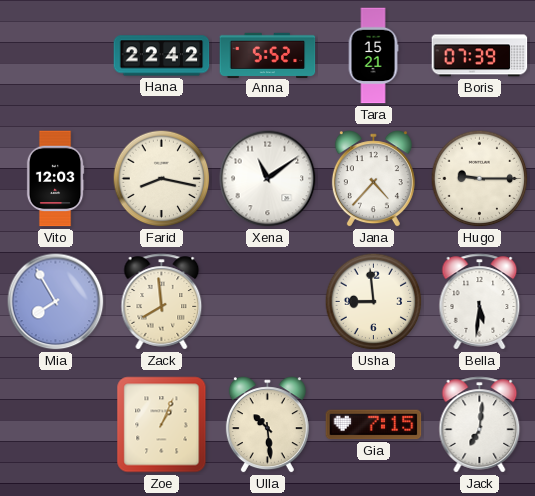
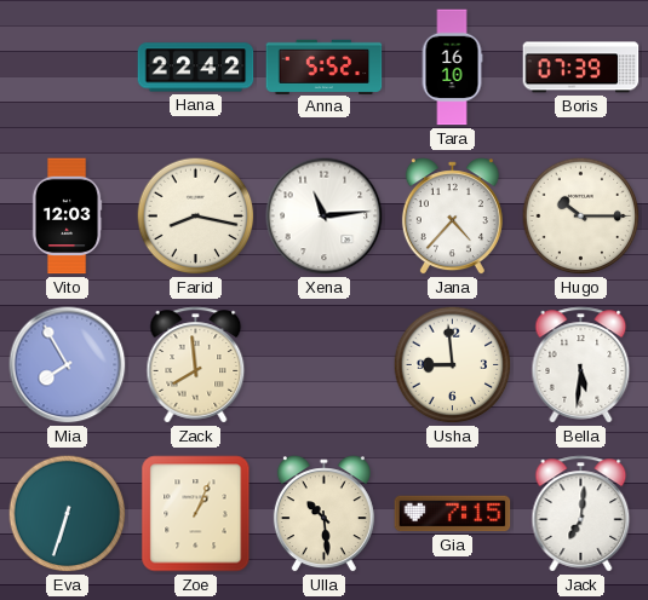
Tara: 15:21 -> 16:10 (452, 68)
Xena: 11:09 -> 11:14 (325, 217)
Hugo: 9:15 -> 10:15 (581, 217)
Eva: none -> 6:33 (68, 514)
